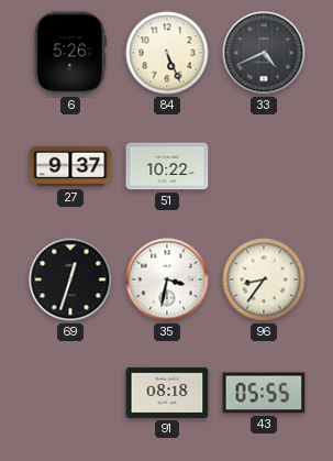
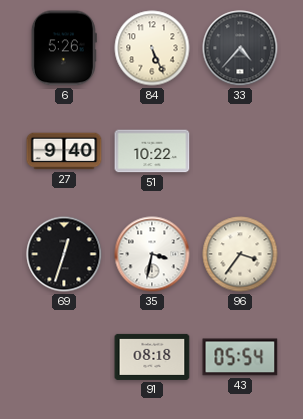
33: 4:41 -> 4:37 (240, 48)
27: 9:37 -> 9:40 (64, 151)
96: 8:36 -> 3:36 (240, 254)
43: 05:55 -> 05:54 (240, 357)
